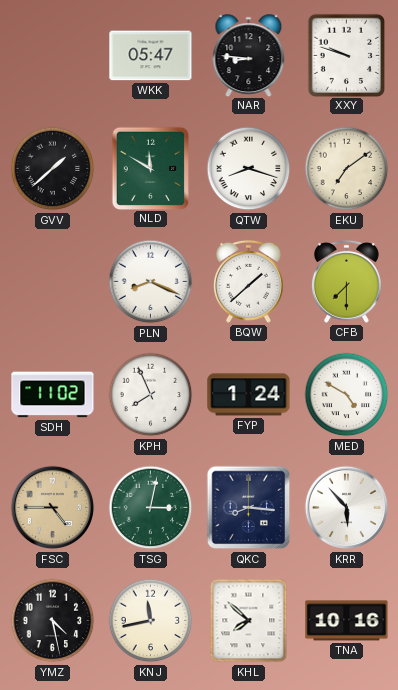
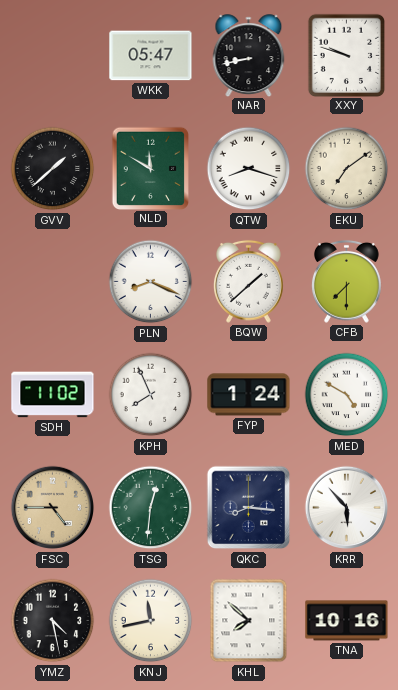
NAR: 8:46 -> 8:43 (249, 55)
TSG: 3:02 -> 12:31 (151, 508)
